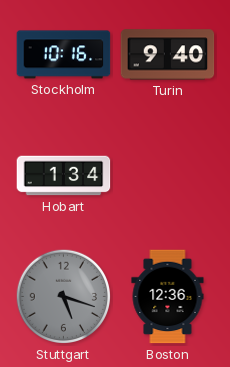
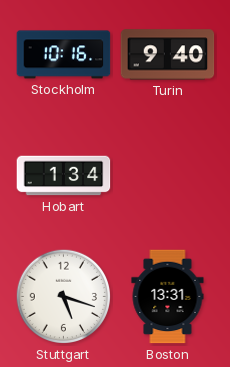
Stuttgart dial: grey -> white (64, 297)
Boston: 12:36 -> 13:31 (168, 297)
